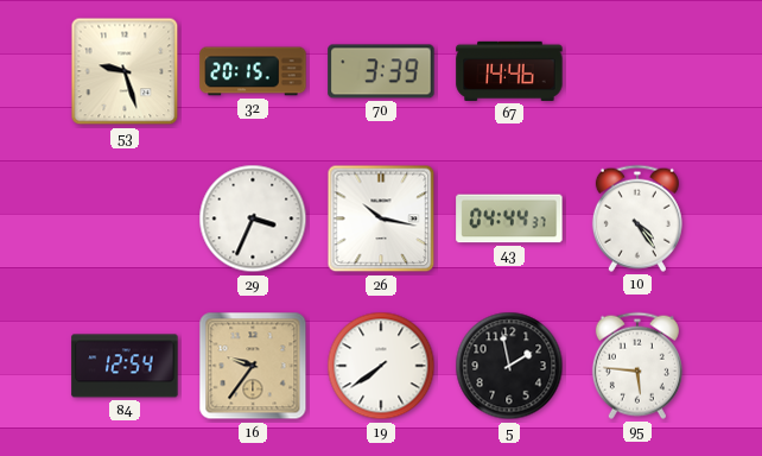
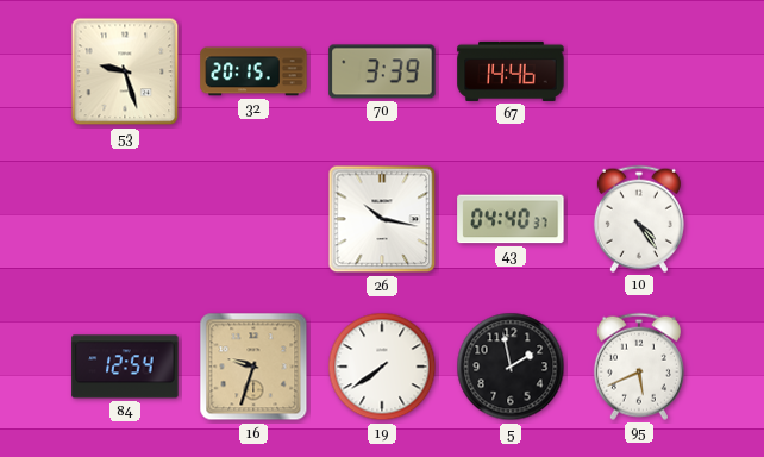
29: 3:34 -> none (253, 218)
43: 04:44 -> 04:40 (511, 219)
16: 9:36 -> 9:33 (253, 367)
95: 5:46 -> 5:41 (639, 367)
